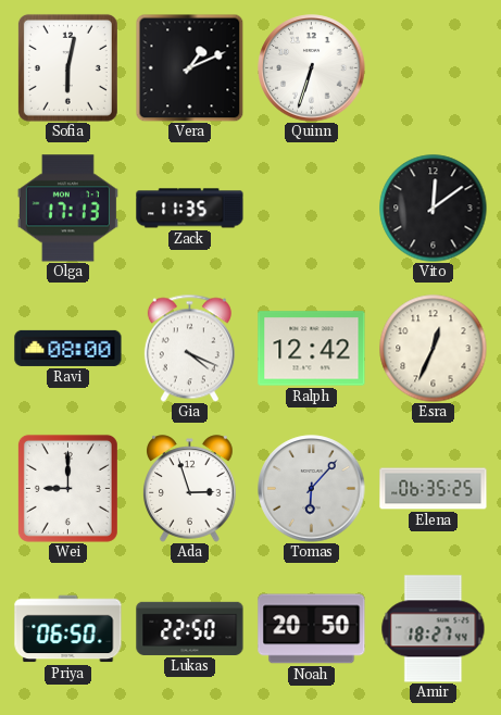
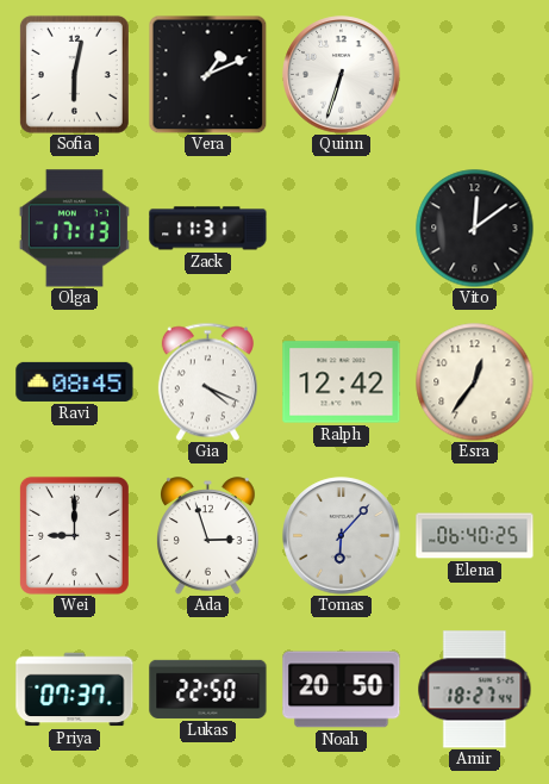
Zack: 11:35 -> 11:31 (208, 229)
Ravi: 08:00 -> 08:45 (75, 381)
Esra: 12:34 -> 12:36 (475, 382)
Elena: 06:35 -> 06:40 (475, 536)
Priya: 06:50 -> 07:37 (75, 690)
